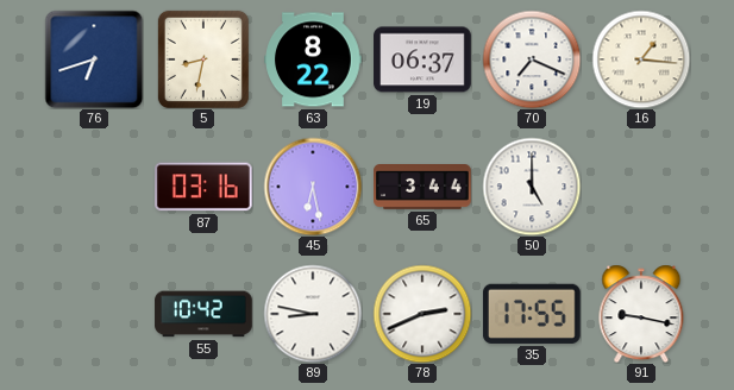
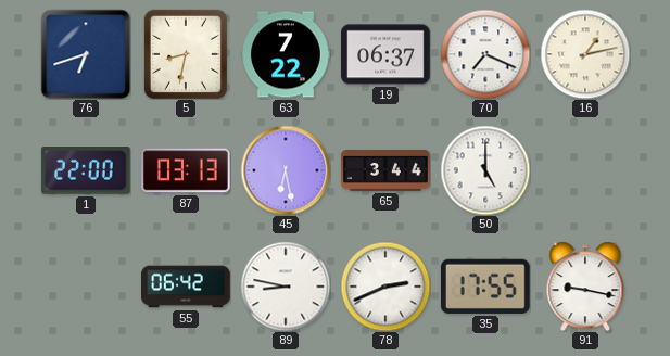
63: 8:22 -> 7:22 (286, 54)
16: 1:16 -> 1:13 (585, 54)
1: none -> 22:00 (86, 170)
87: 03:16 -> 03:13 (187, 170)
55: 10:42 -> 06:42 (186, 287)
